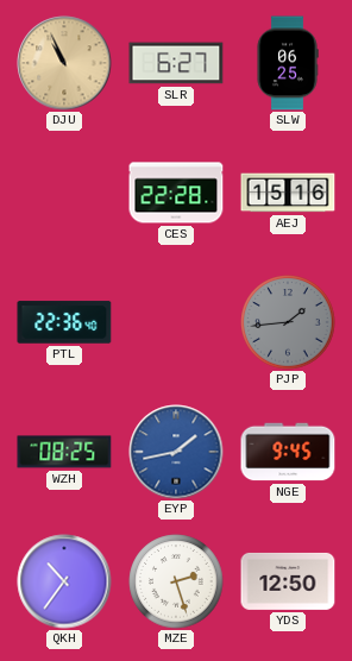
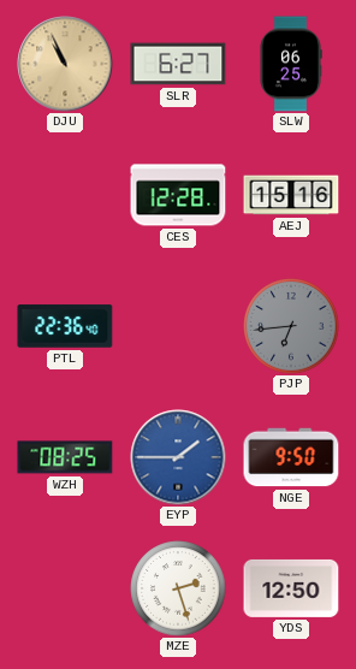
CES: 22:28 -> 12:28 (178, 195)
PJP: 1:44 -> 6:44 (291, 326)
EYP: 1:43 -> 1:45 (178, 457)
NGE: 9:45 -> 9:50 (291, 457)
QKH: 10:36 -> none (64, 581)
